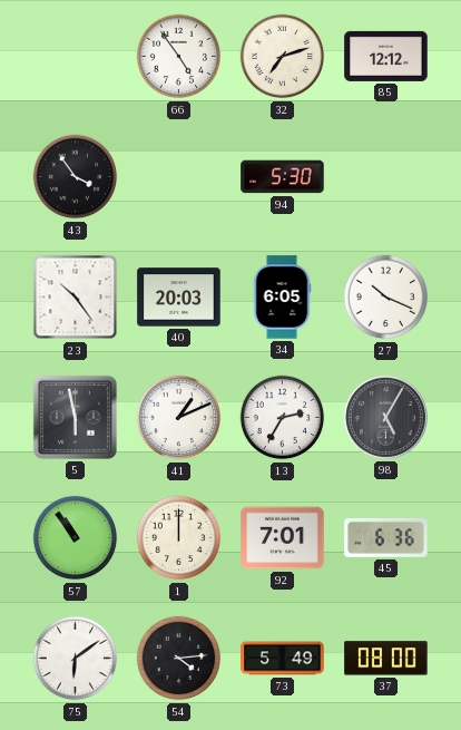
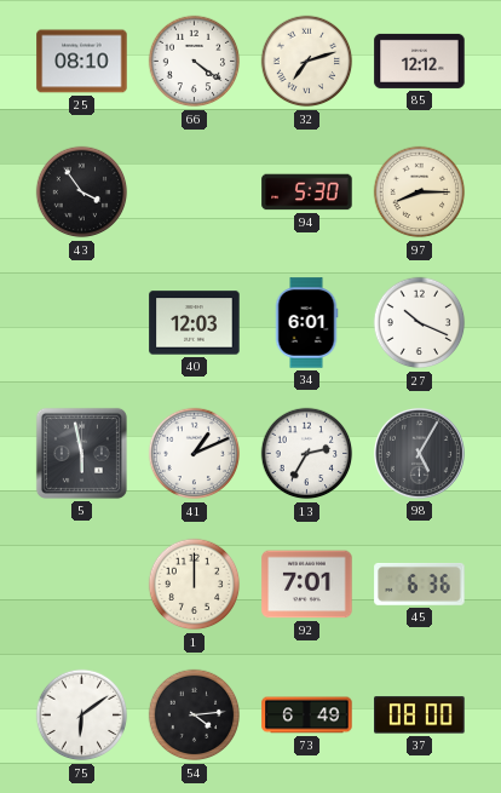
25: none -> 08:10 (82, 62)
66: 4:54 -> 4:21 (195, 62)
97: none -> 8:15 (420, 192)
23: 10:24 -> none (76, 298)
40: 20:03 -> 12:03 (195, 323)
34: 6:05 -> 6:01 (306, 323)
57: 10:54 -> none (76, 538)
73: 5:49 -> 6:49 (307, 716)
